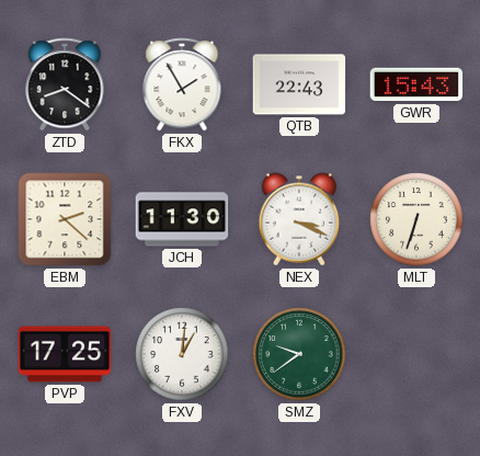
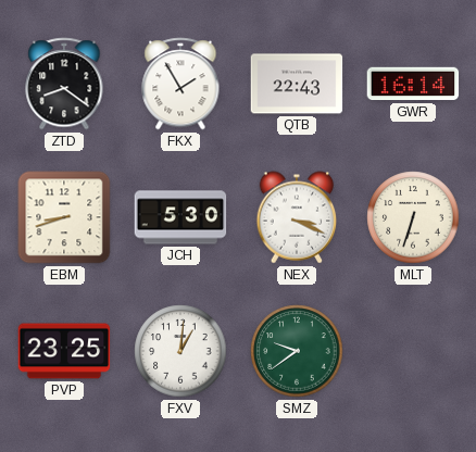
GWR: 15:43 -> 16:14 (413, 84)
EBM: 2:22 -> 8:42 (64, 217)
JCH: 11:30 -> 5:30 (180, 217)
PVP: 17:25 -> 23:25 (64, 351)
